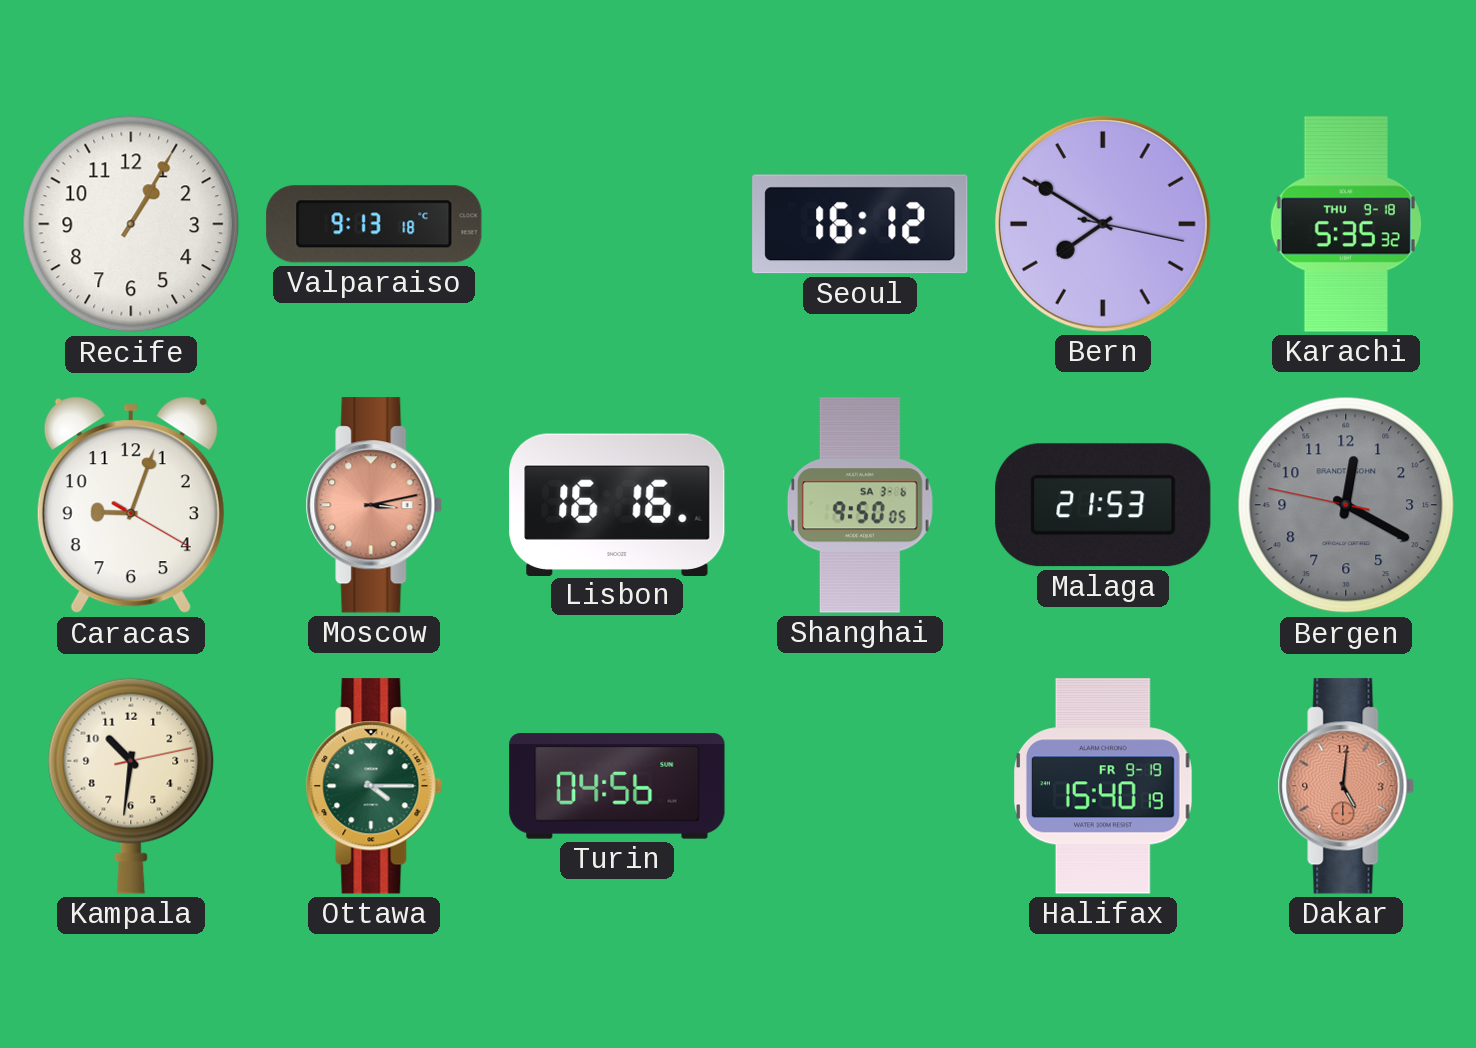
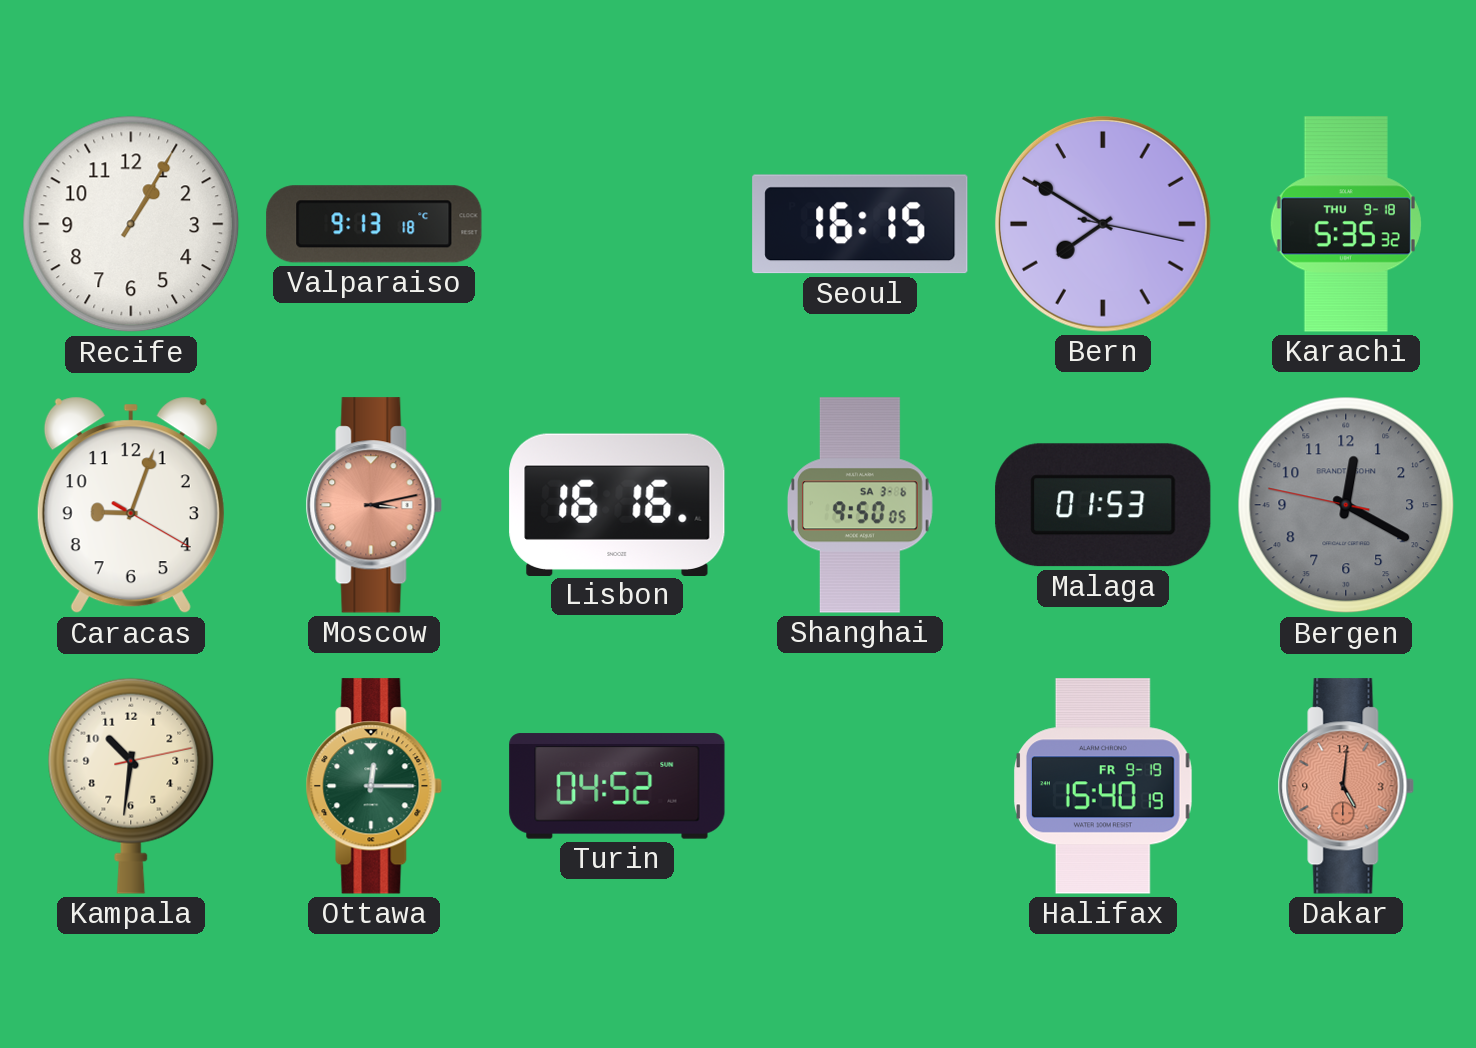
Seoul: 16:12 -> 16:15 (860, 224)
Malaga: 21:53 -> 01:53 (1103, 505)
Ottawa: 4:15 -> 12:15 (374, 786)
Turin: 04:56 -> 04:52 (617, 786)
